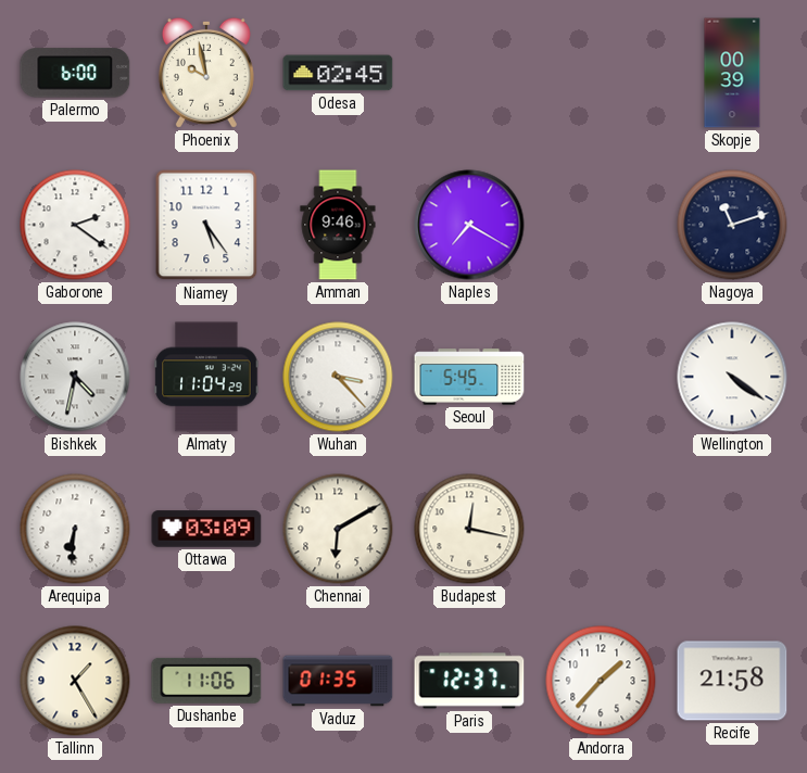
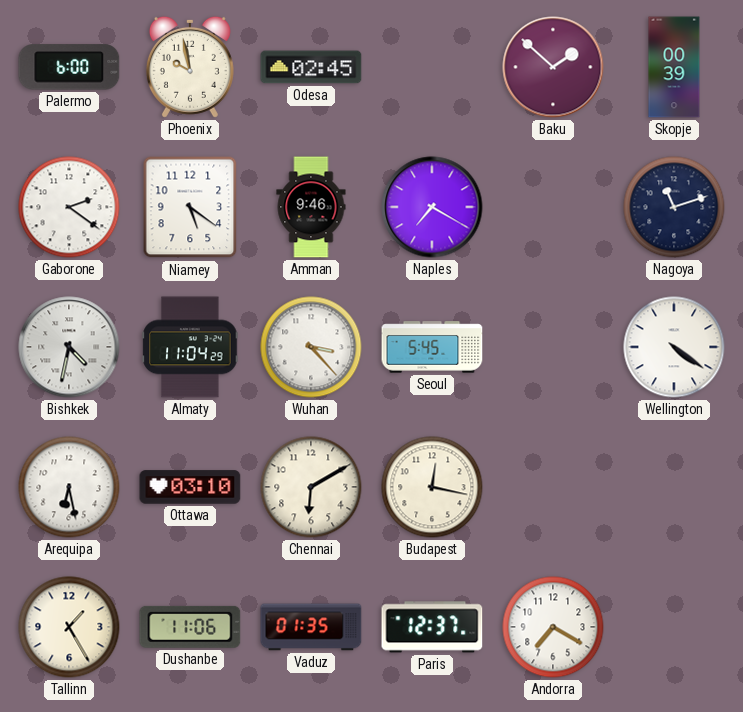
Baku: none -> 1:52 (553, 67)
Niamey: 5:24 -> 5:21 (190, 207)
Arequipa: 6:31 -> 6:28 (69, 487)
Ottawa: 03:09 -> 03:10 (190, 487)
Andorra: 1:37 -> 7:20 (553, 627)
Recife: 21:58 -> none (732, 681)
